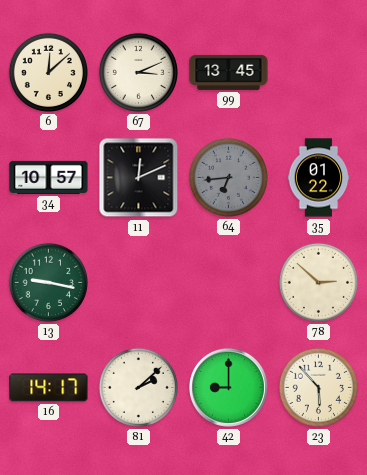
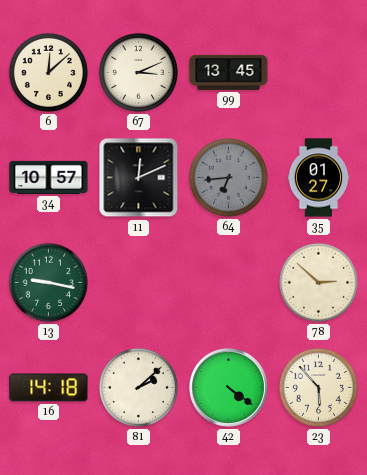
35: 01:22 -> 01:27 (319, 178)
16: 14:17 -> 14:18 (49, 388)
42: 9:00 -> 4:21 (228, 387)
